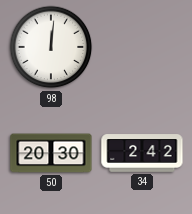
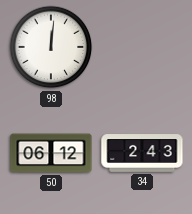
50: 20:30 -> 06:12 (51, 153)
34: 2:42 -> 2:43 (142, 153)
